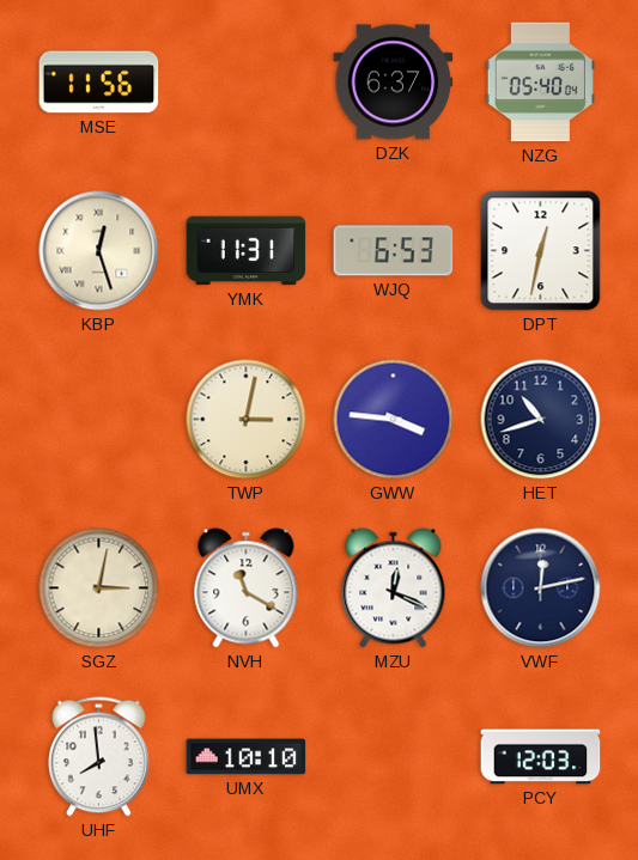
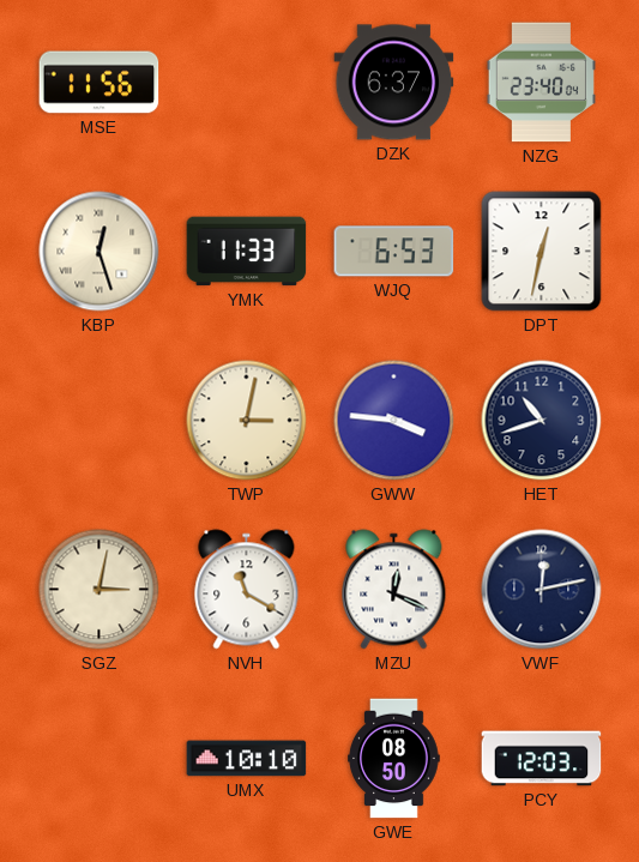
NZG: 05:40 -> 23:40 (541, 83)
YMK: 11:31 -> 11:33 (247, 252)
UHF: 7:59 -> none (99, 757)
GWE: none -> 08:50 (394, 759)
